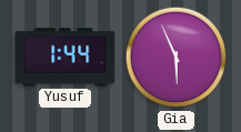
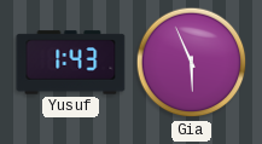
Yusuf: 1:44 -> 1:43 (71, 63)
